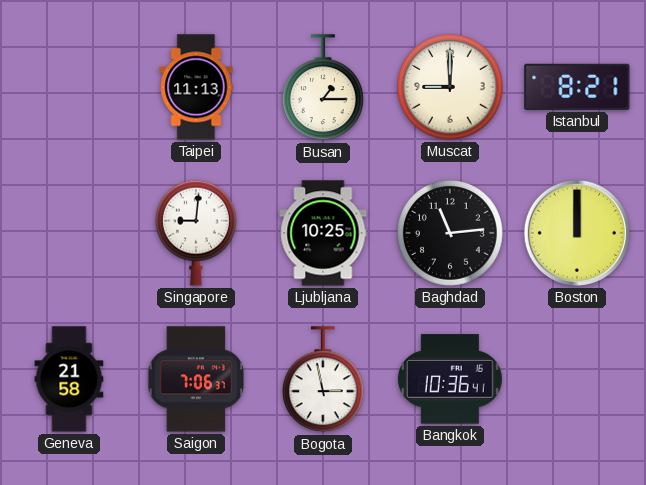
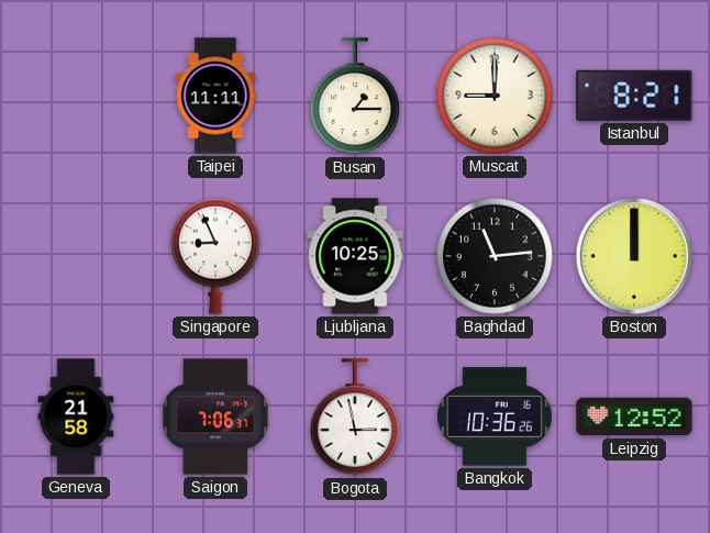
Taipei: 11:13 -> 11:11 (215, 96)
Singapore: 9:01 -> 8:56 (215, 256)
Bangkok: 10:36:41 -> 10:36:26 (495, 417)
Leipzig: none -> 12:52 (634, 417)
